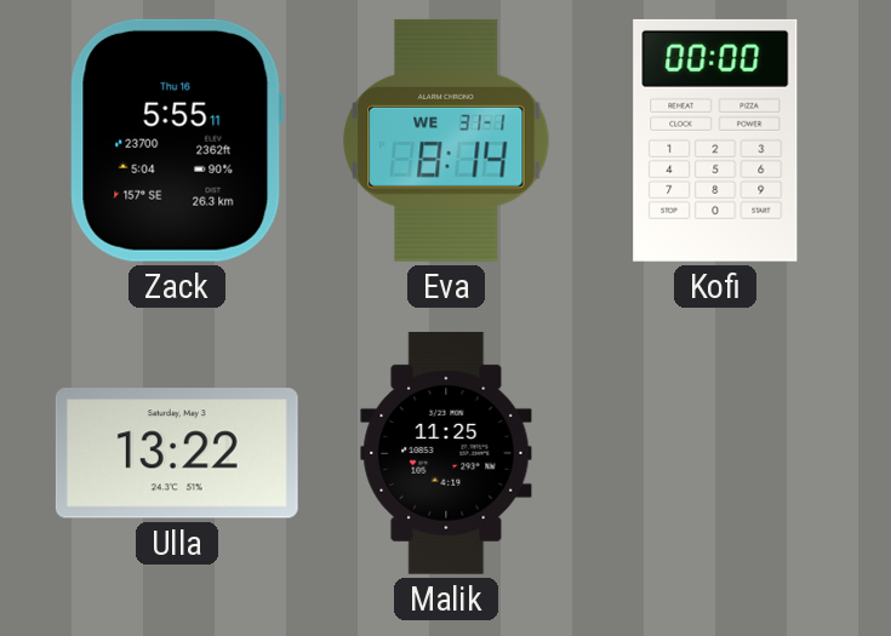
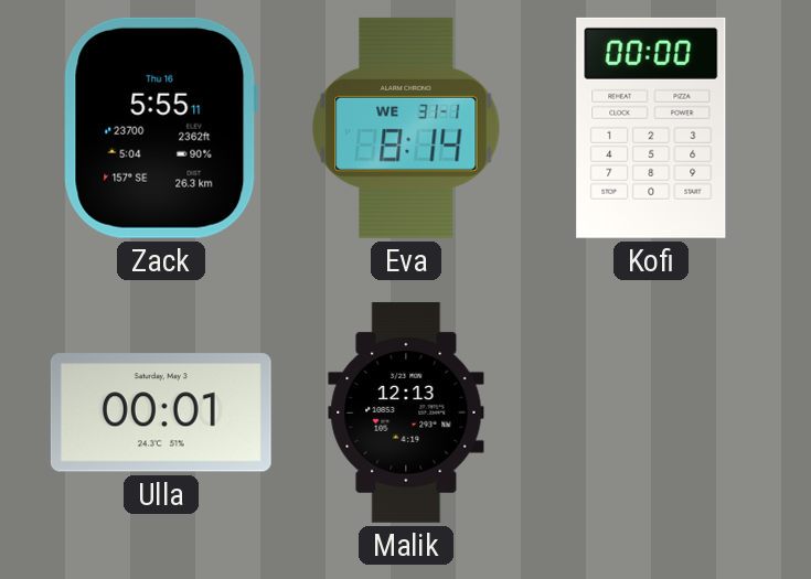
Ulla: 13:22 -> 00:01 (161, 412)
Malik: 11:25 -> 12:13 (406, 412)
